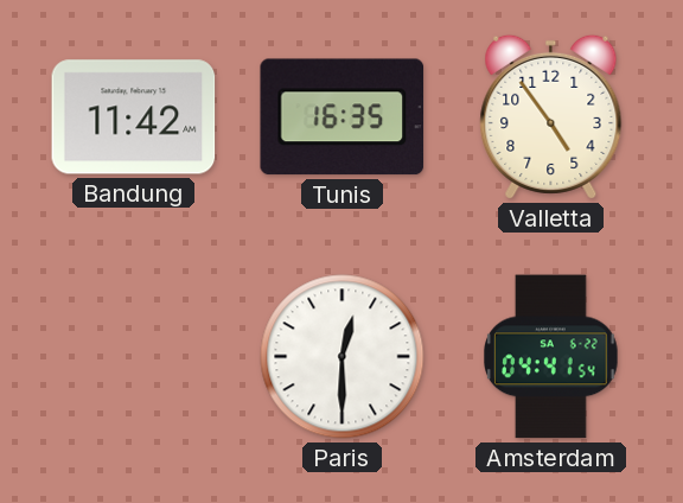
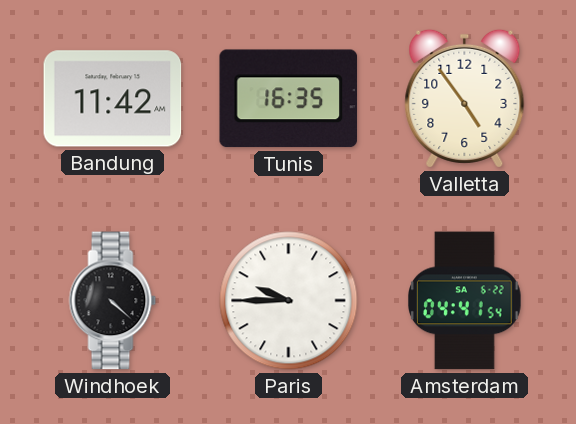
Windhoek: none -> 4:22 (113, 301)
Paris: 12:30 -> 9:45 (289, 301)
